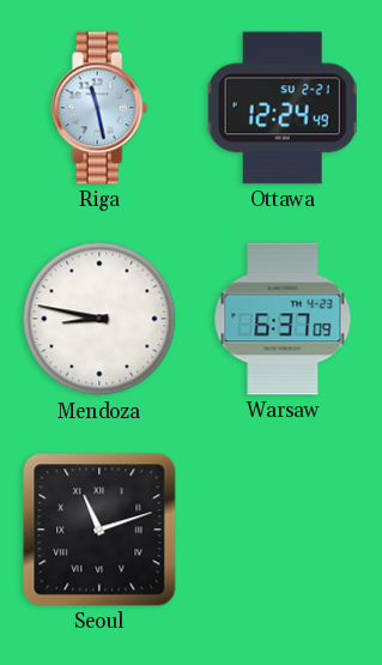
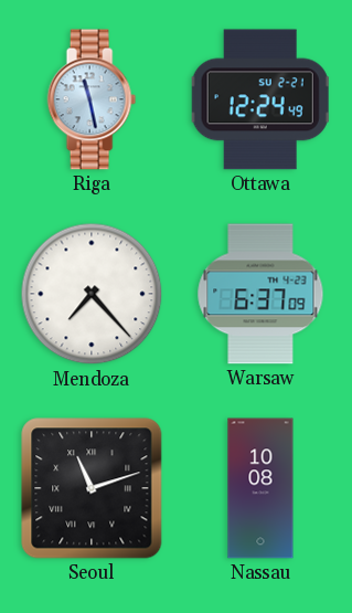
Mendoza: 8:47 -> 7:23 (92, 294)
Nassau: none -> 10:08 (260, 488)
